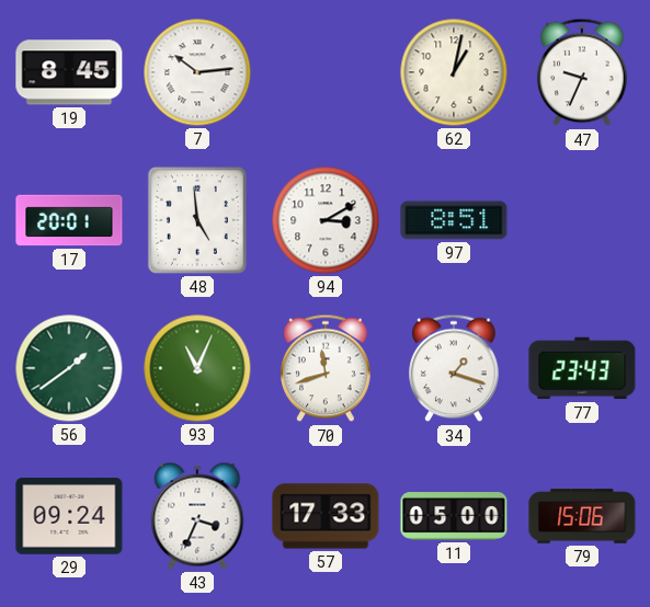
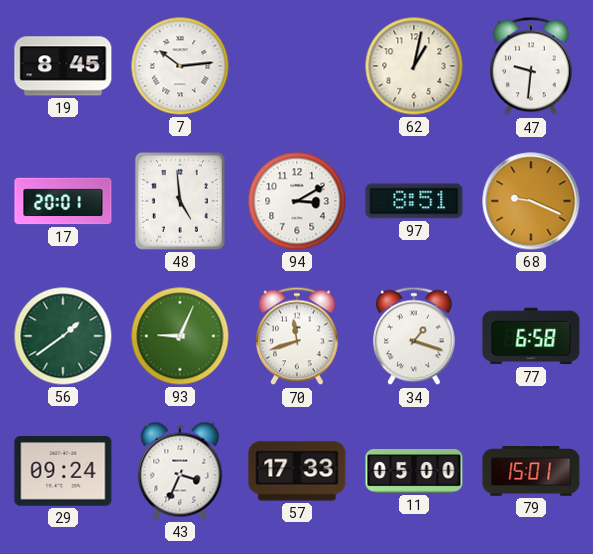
47: 9:34 -> 9:31 (531, 66)
68: none -> 9:19 (531, 201)
93: 11:04 -> 9:04 (180, 336)
77: 23:43 -> 6:58 (531, 336)
79: 15:06 -> 15:01 (531, 471)
